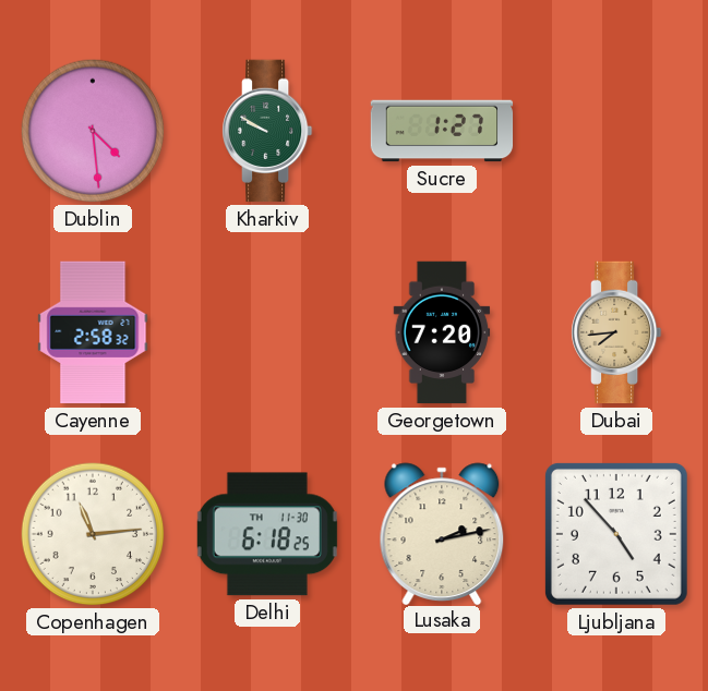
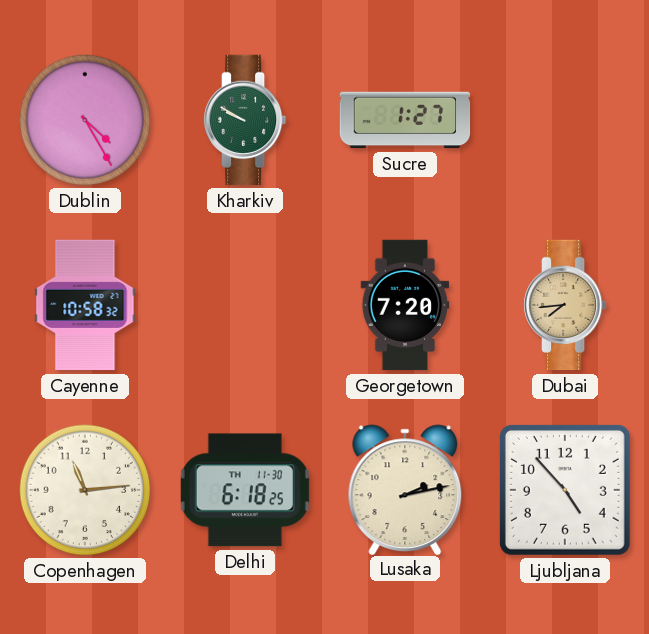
Dublin: 4:29 -> 4:25 (85, 120)
Cayenne: 2:58 -> 10:58 (85, 305)
